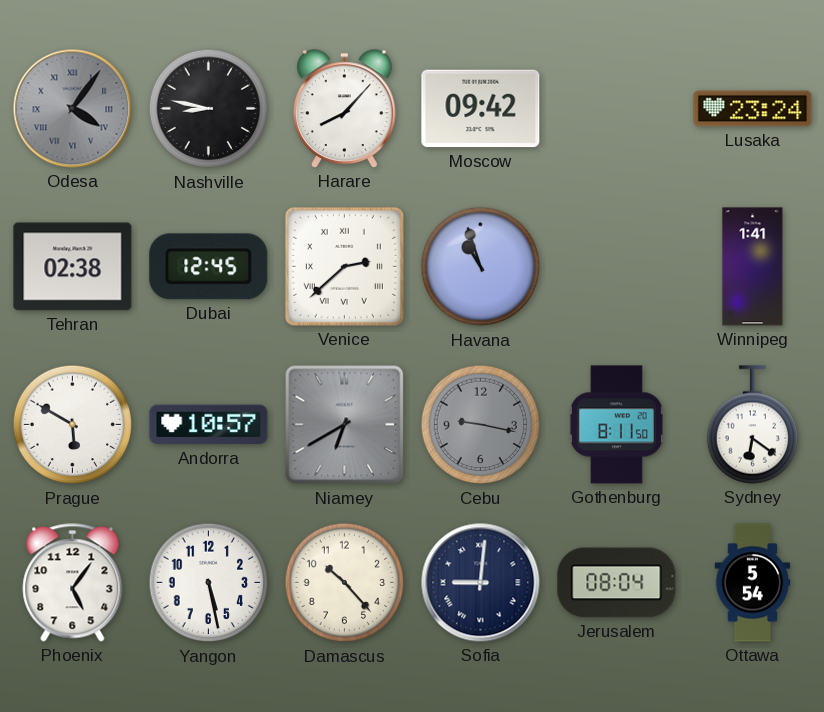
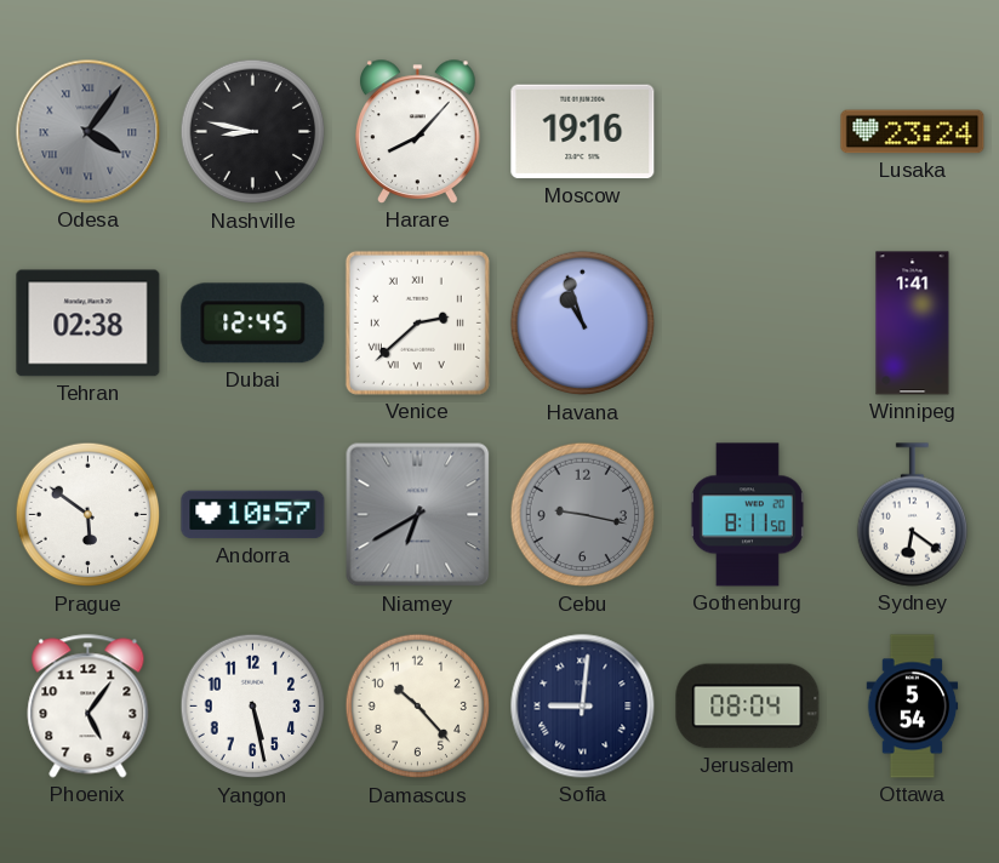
Moscow: 09:42 -> 19:16 (583, 132)
Prague: 5:50 -> 5:51 (89, 515)
